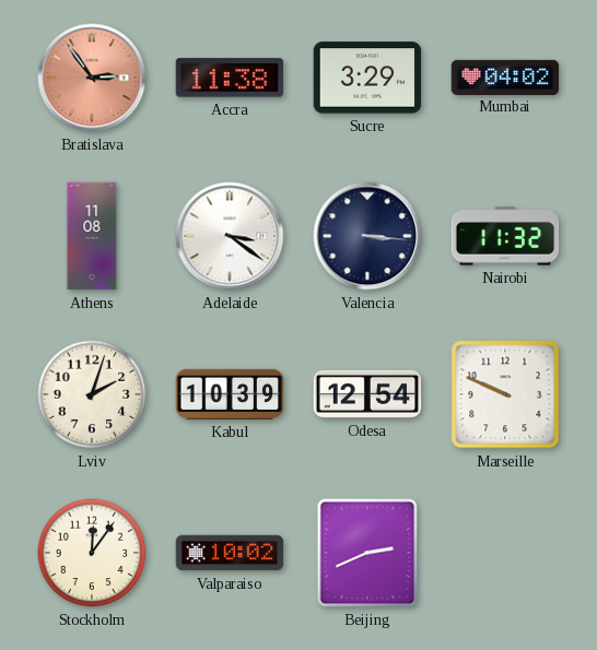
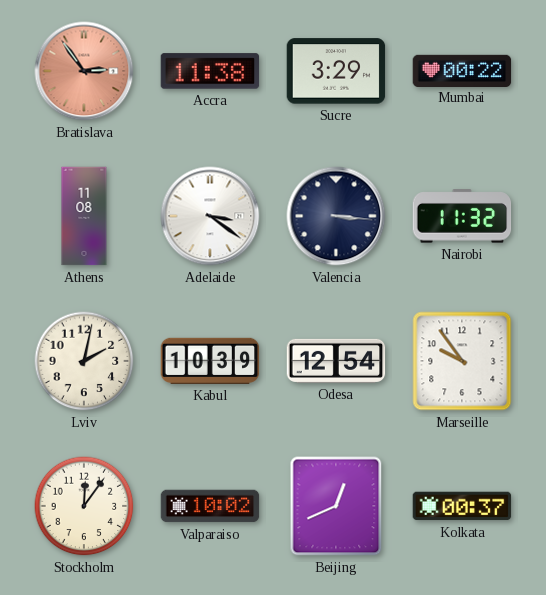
Mumbai: 04:02 -> 00:22 (462, 70)
Lviv: 2:03 -> 2:02 (84, 361)
Marseille: 9:49 -> 9:54 (462, 361)
Beijing: 2:41 -> 12:41 (336, 506)
Kolkata: none -> 00:37 (462, 506)
